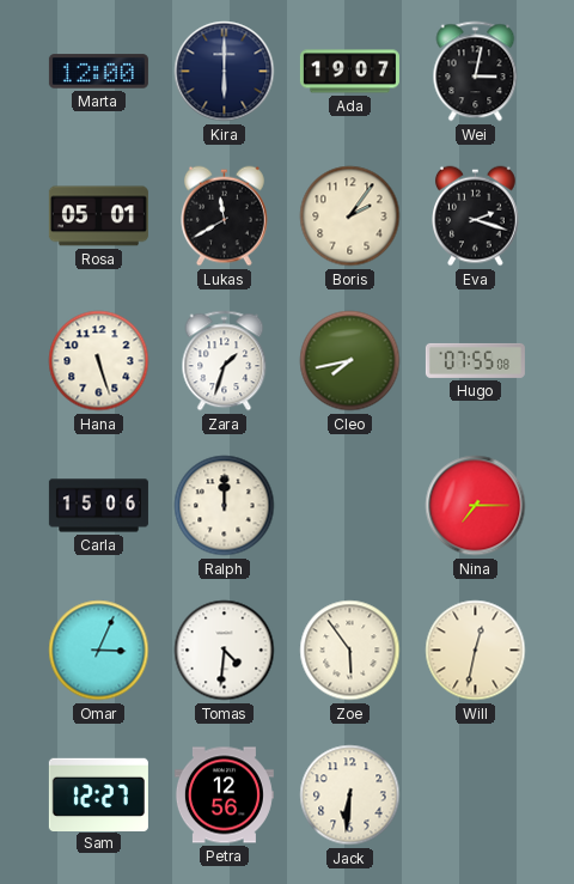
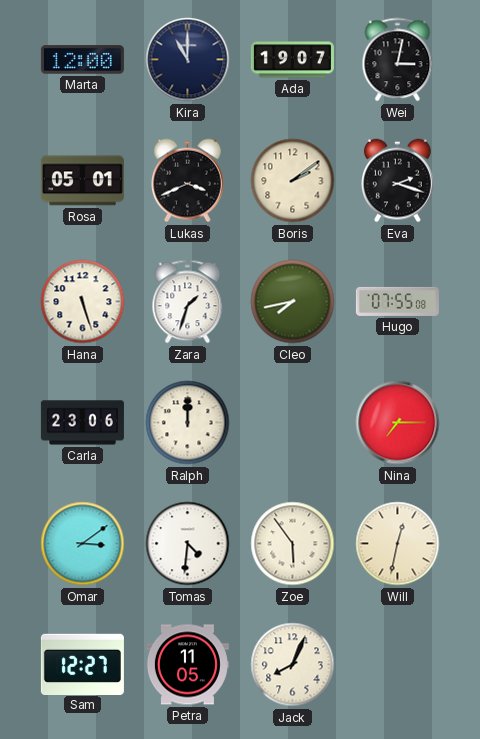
Kira: 6:00 -> 11:00 (188, 60)
Lukas: 11:40 -> 3:41 (188, 181)
Boris: 2:06 -> 2:09 (293, 181)
Carla: 15:06 -> 23:06 (82, 423)
Omar: 3:04 -> 3:09 (83, 544)
Petra: 12:56 -> 11:05 (187, 665)
Jack: 6:31 -> 8:04 (293, 665)
